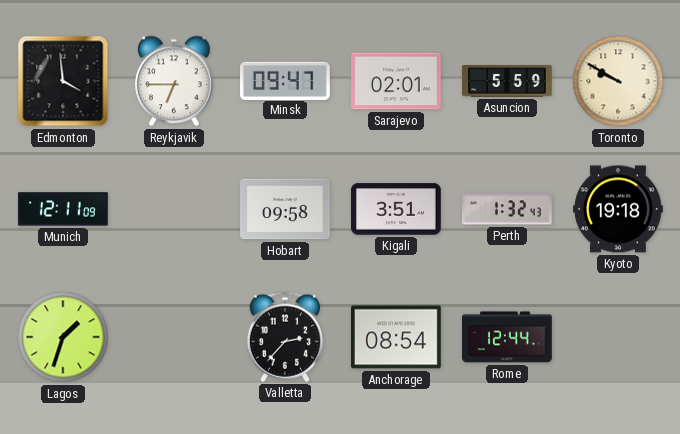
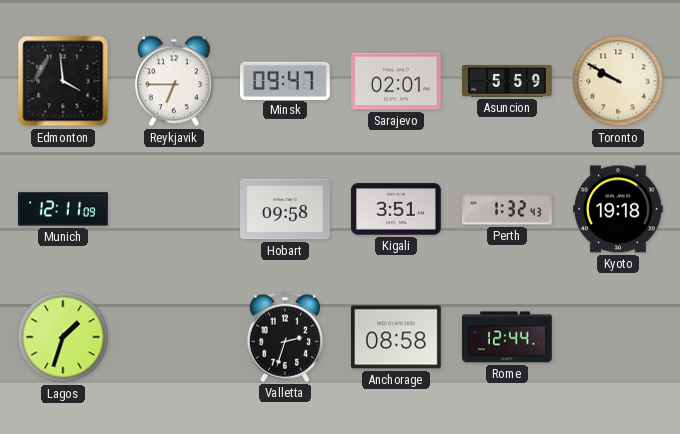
Valletta: 2:37 -> 2:33 (284, 337)
Anchorage: 08:54 -> 08:58 (397, 337)
